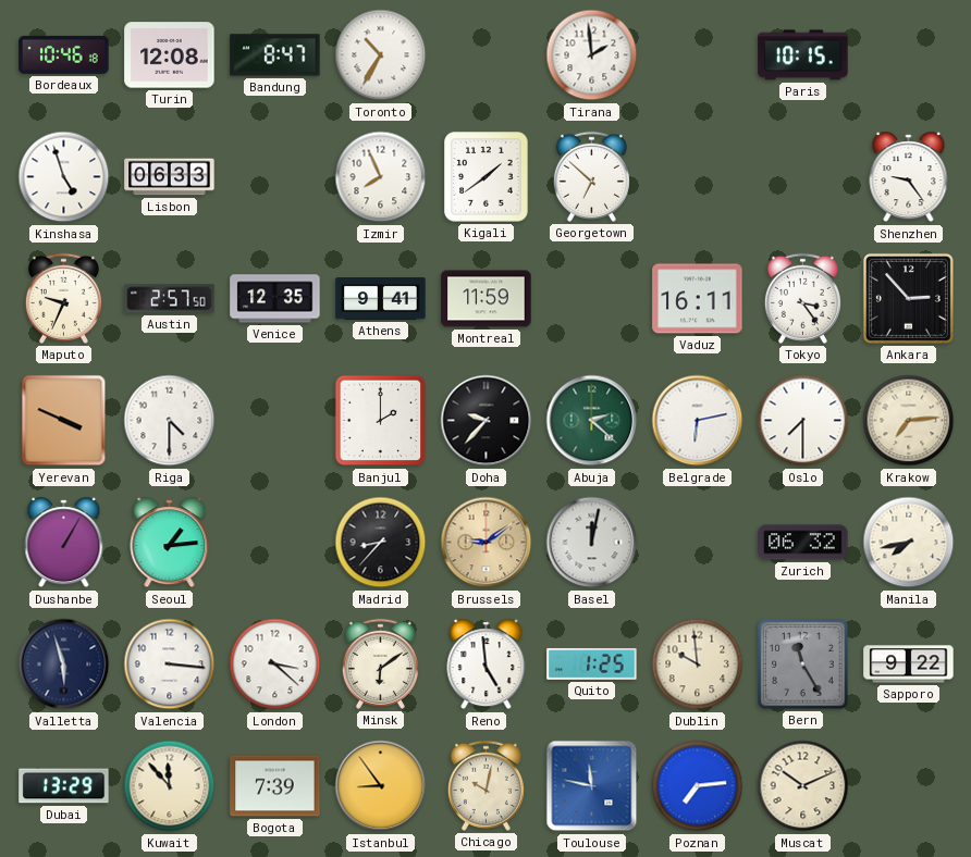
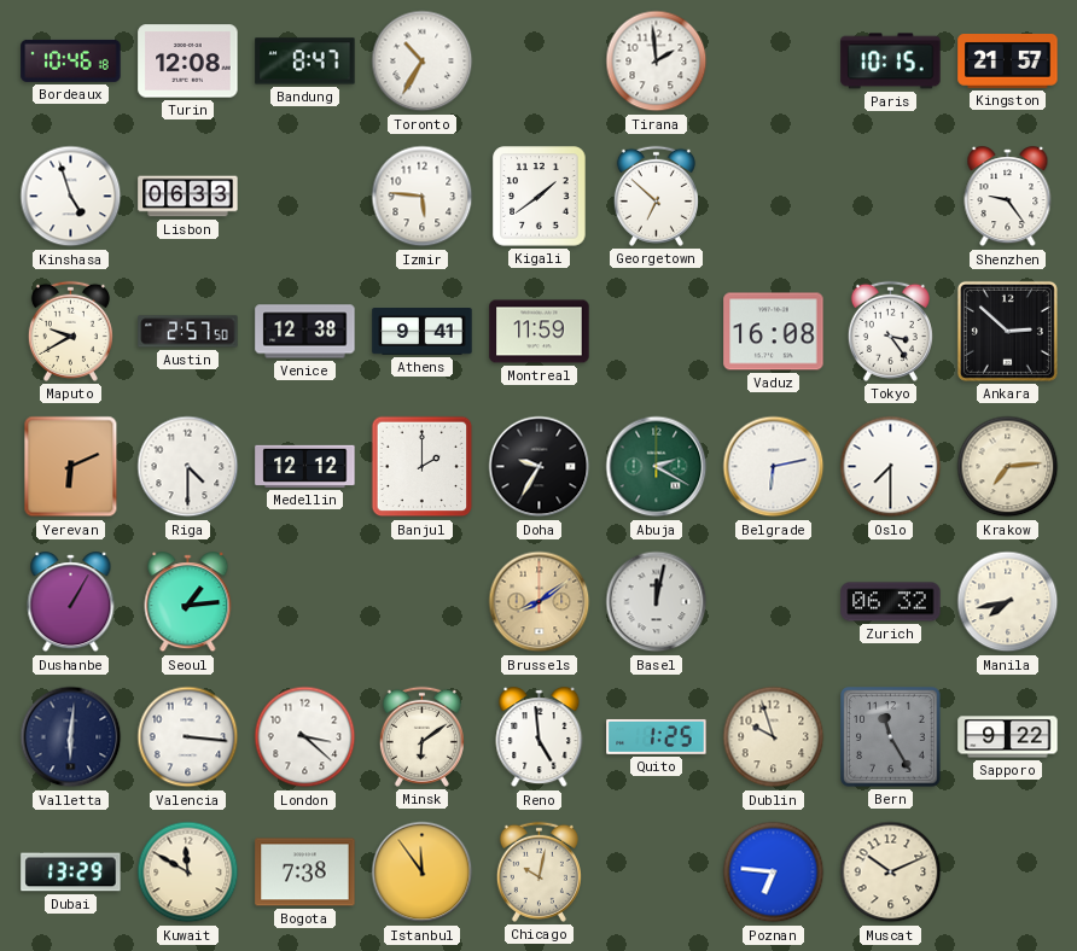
Kingston: none -> 21:57 (1008, 62)
Izmir: 7:56 -> 5:46 (423, 197)
Maputo: 9:34 -> 9:40 (70, 331)
Venice: 12:35 -> 12:38 (305, 332)
Vaduz: 16:11 -> 16:08 (774, 332)
Ankara: 2:53 -> 2:52 (1007, 331)
Yerevan: 3:49 -> 6:11 (71, 467)
Medellin: none -> 12:12 (305, 466)
Doha: 9:37 -> 9:35 (540, 467)
Abuja: 2:22 -> 2:20 (657, 467)
Madrid: 8:37 -> none (381, 543)
Brussels: 9:09 -> 8:09 (540, 602)
Valletta: 5:57 -> 6:01 (71, 737)
Dublin: 9:59 -> 9:57 (774, 737)
Kuwait: 11:53 -> 11:50 (188, 873)
Bogota: 7:39 -> 7:38 (305, 873)
Istanbul: 8:54 -> 11:54 (423, 873)
Toulouse: 11:47 -> none (592, 786)
Poznan: 7:14 -> 6:46 (774, 873)
